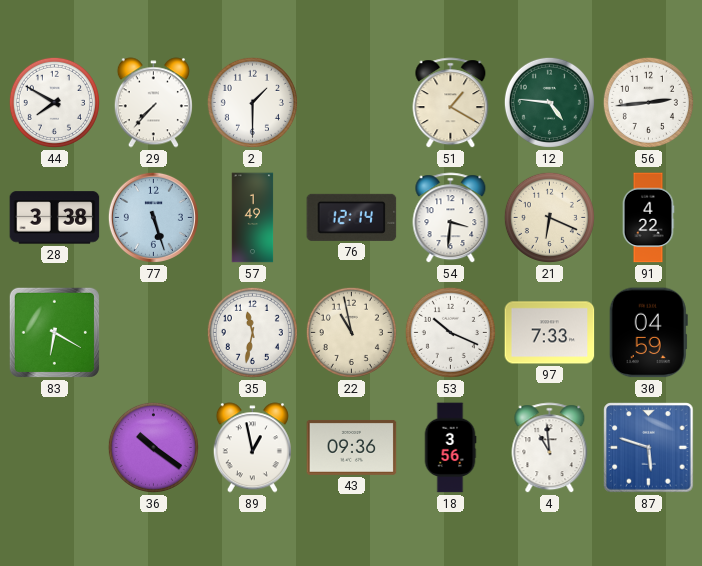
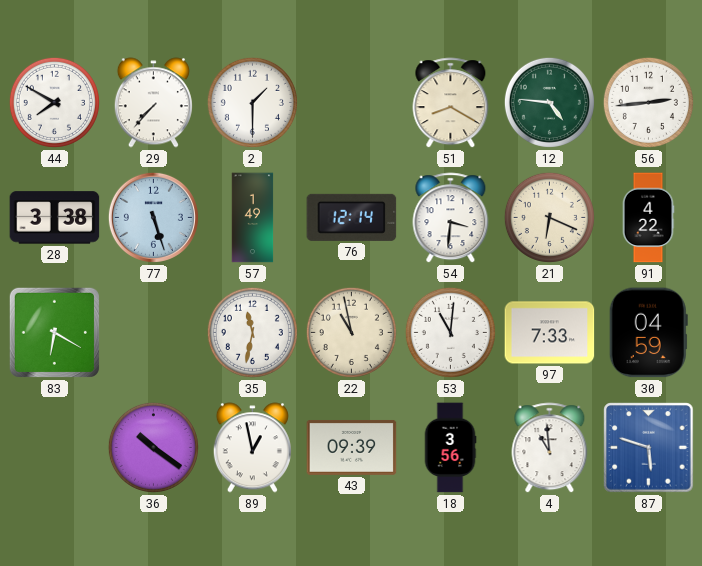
51: 1:20 -> 8:20 (451, 103)
53: 10:19 -> 11:01 (450, 332)
43: 09:36 -> 09:39 (352, 447)
